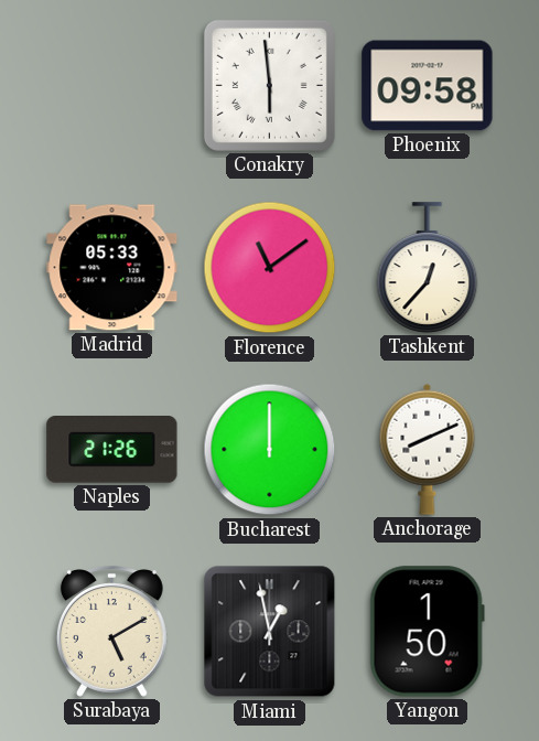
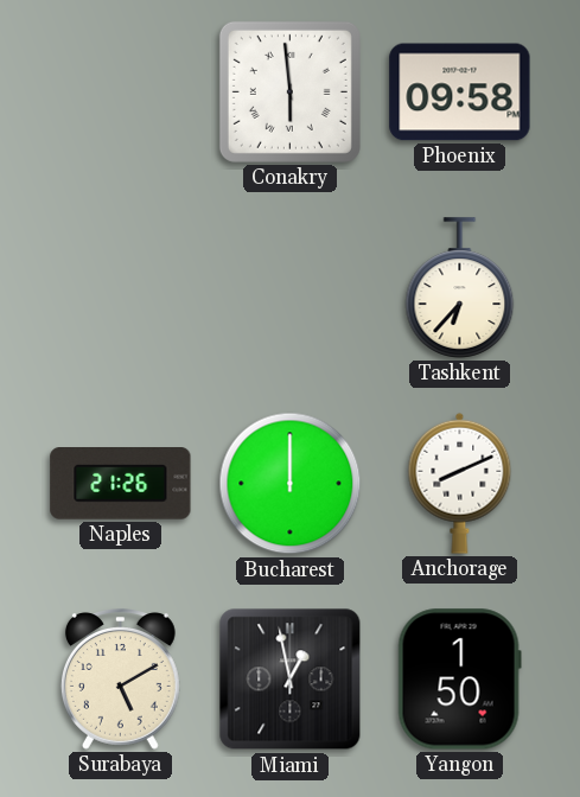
Madrid: 05:33 -> none (112, 268)
Florence: 11:09 -> none (270, 268)
Tashkent: 12:37 -> 6:37 (460, 288)
